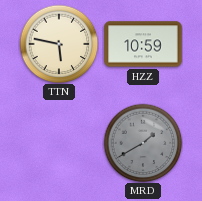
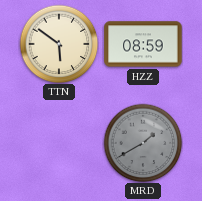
TTN: 5:47 -> 5:51 (59, 44)
HZZ: 10:59 -> 08:59 (143, 44)
